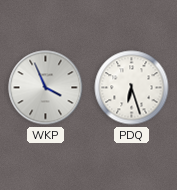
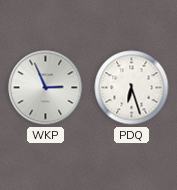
WKP: 3:56 -> 2:56 (46, 88)
